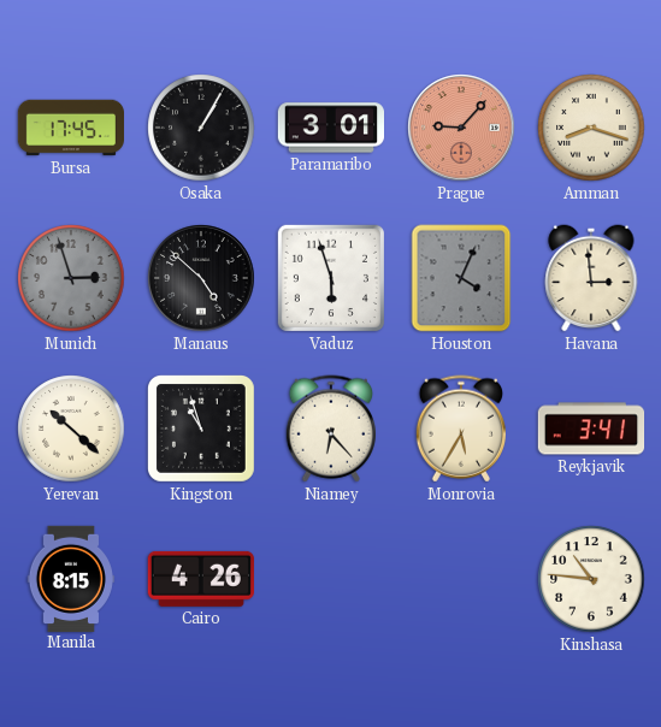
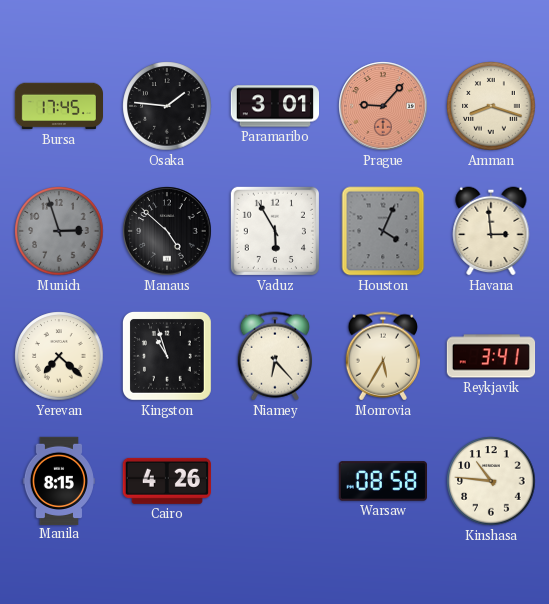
Osaka: 1:05 -> 1:46 (167, 106)
Vaduz: 5:57 -> 5:55 (275, 231)
Yerevan: 10:22 -> 7:22 (59, 356)
Warsaw: none -> 08:58 (382, 481)
